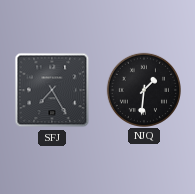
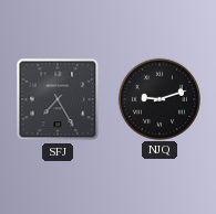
NJQ: 1:31 -> 9:12 (158, 98)
